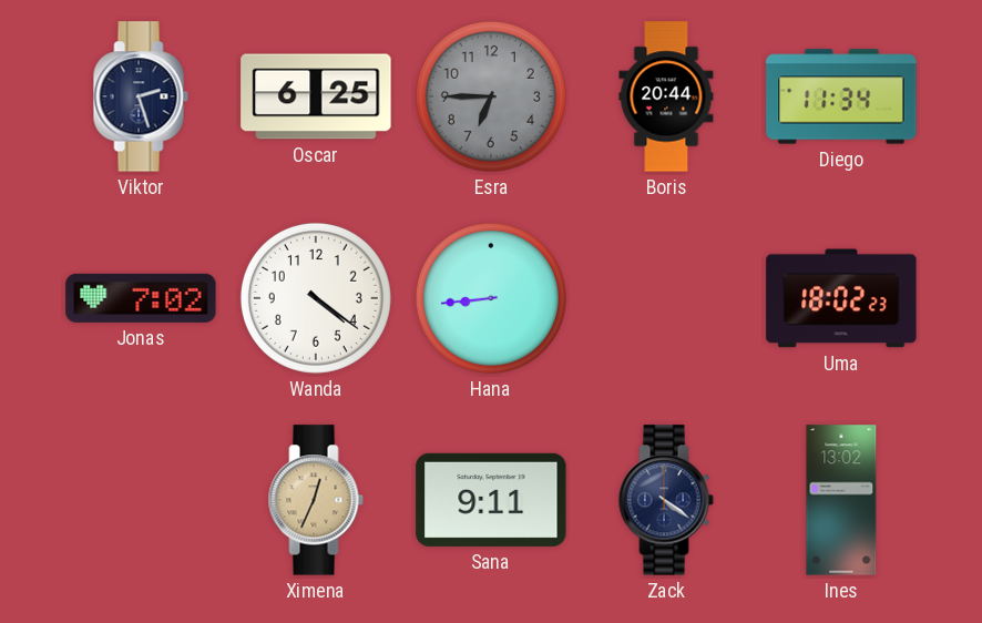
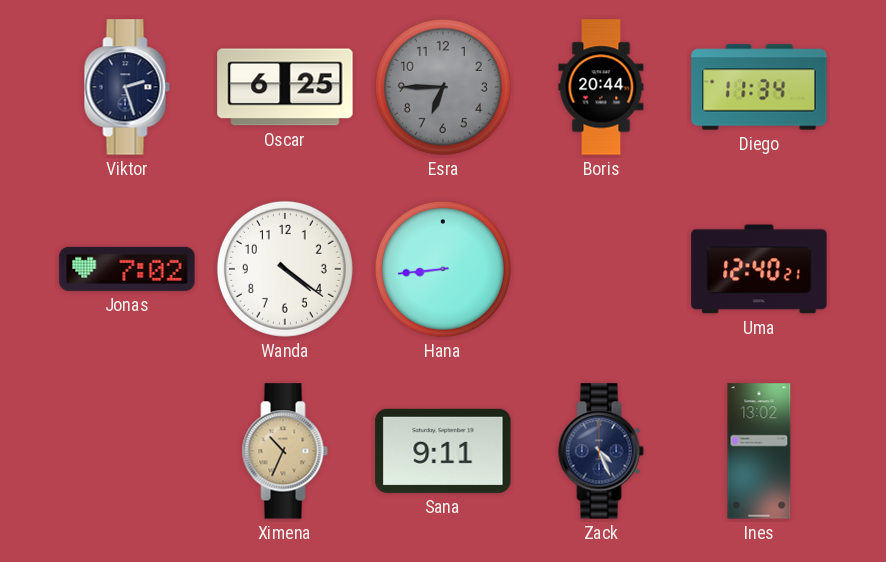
Uma: 18:02 -> 12:40 (759, 269)
Ximena: 12:34 -> 10:34 (285, 451)
Zack: 4:21 -> 4:26 (601, 451)
